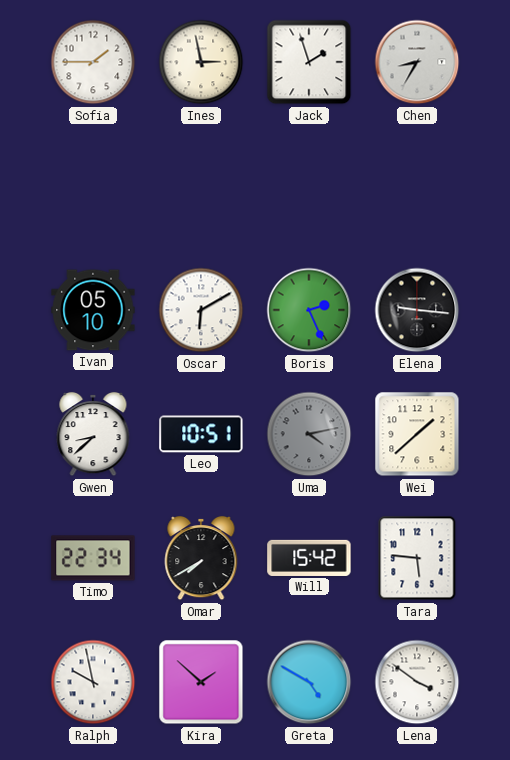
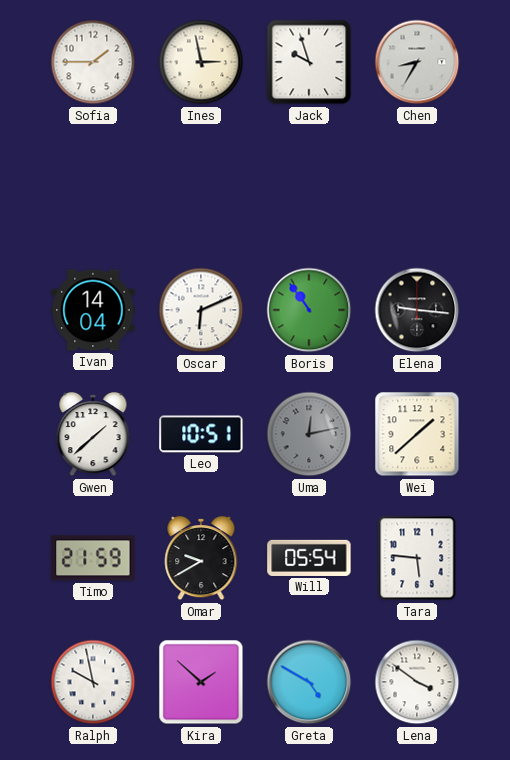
Jack: 1:57 -> 9:57 (309, 62)
Ivan: 05:10 -> 14:04 (93, 310)
Oscar: 6:10 -> 6:11 (201, 310)
Boris: 2:26 -> 10:54 (309, 310)
Gwen: 8:38 -> 1:38 (93, 434)
Uma: 4:13 -> 12:13 (309, 434)
Timo: 22:34 -> 21:59 (93, 558)
Omar: 7:40 -> 9:40 (201, 558)
Will: 15:42 -> 05:54 (309, 558)
